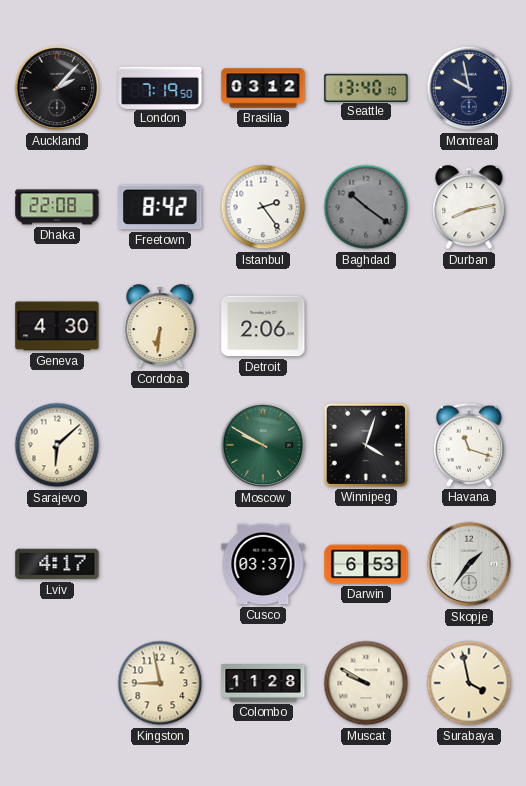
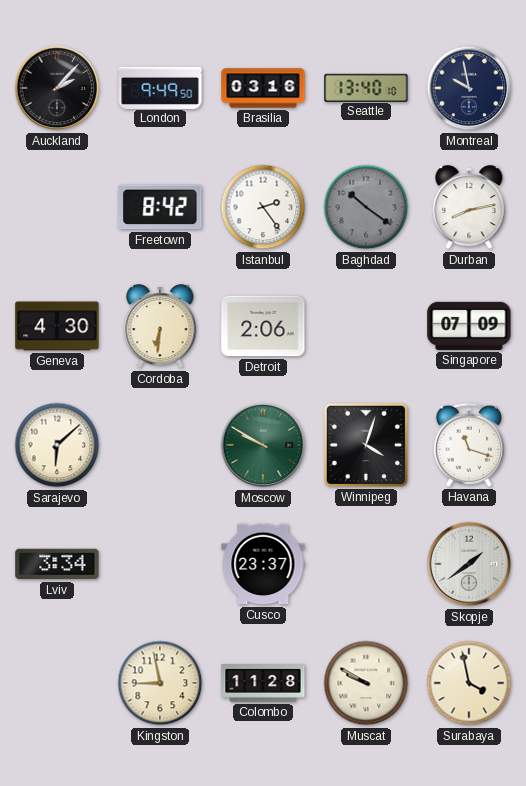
London: 7:19 -> 9:49 (160, 87)
Brasilia: 03:12 -> 03:16 (263, 88)
Dhaka: 22:08 -> none (57, 207)
Singapore: none -> 07:09 (469, 326)
Lviv: 4:17 -> 3:34 (57, 564)
Cusco: 03:37 -> 23:37 (263, 564)
Darwin: 6:53 -> none (366, 564)
Skopje: 1:36 -> 1:39 (469, 564)
